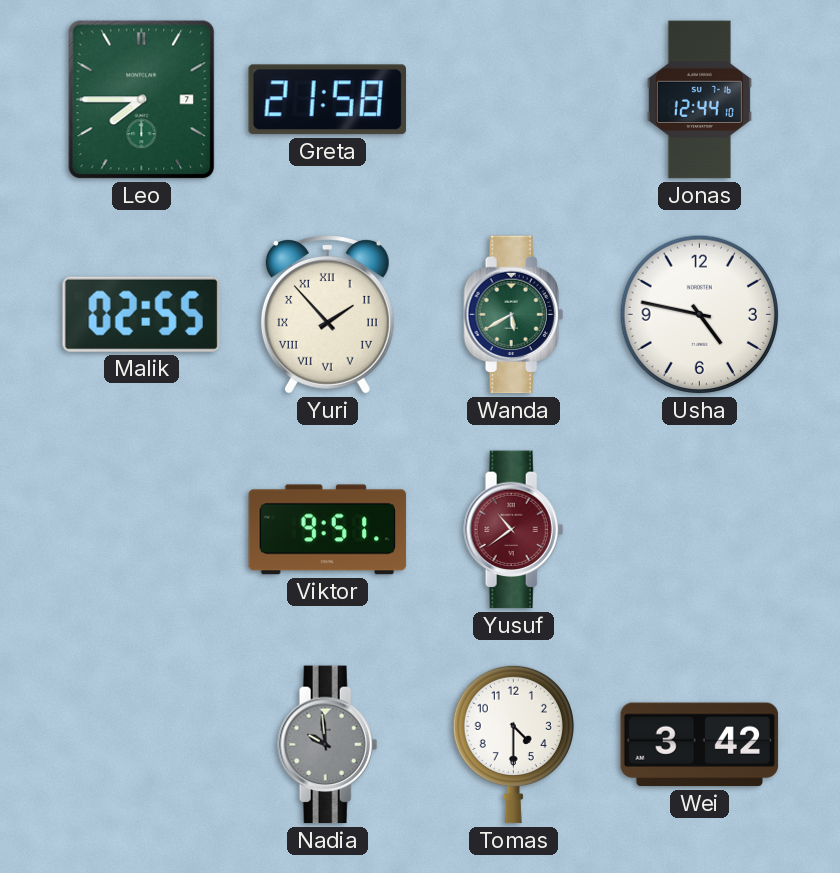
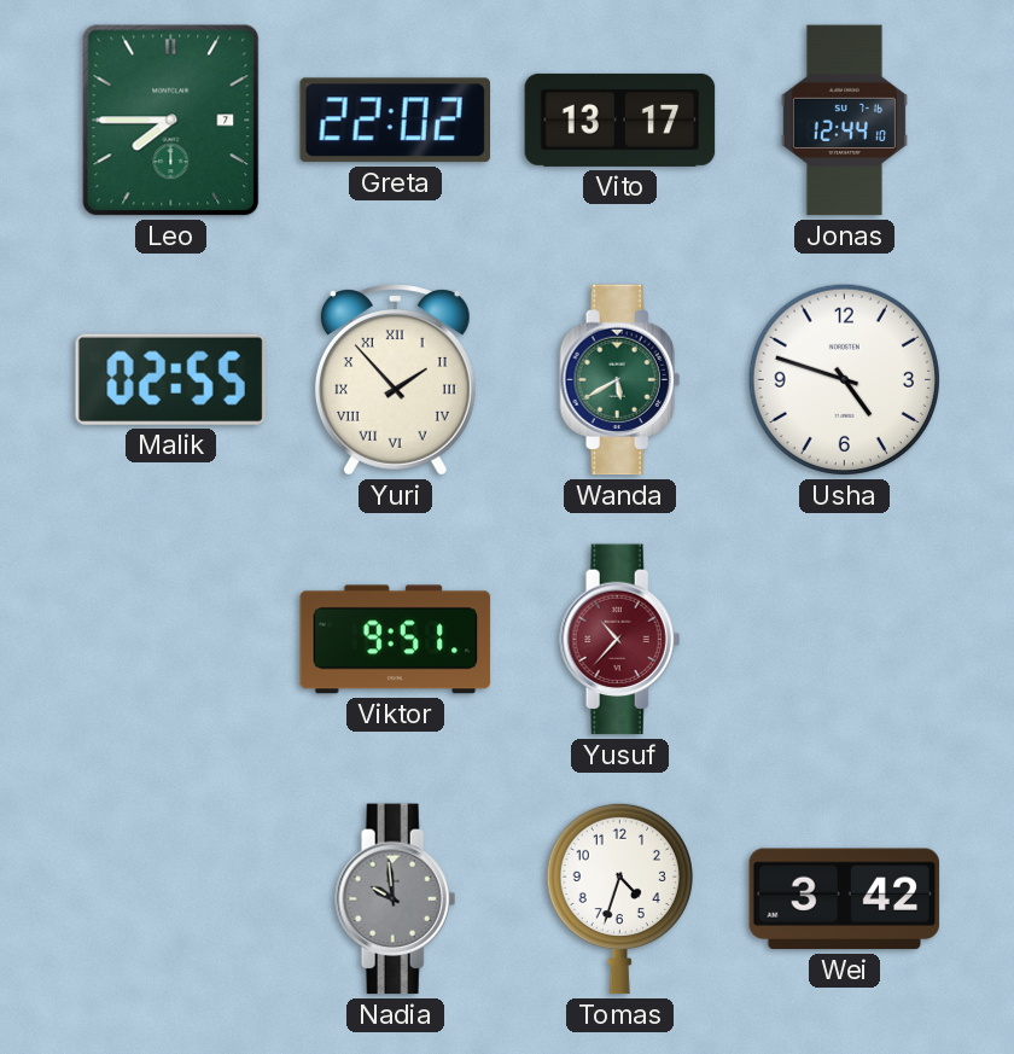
Greta: 21:58 -> 22:02 (395, 121)
Vito: none -> 13:17 (620, 120)
Usha: 4:47 -> 4:48 (844, 379)
Yusuf: 10:39 -> 10:37 (620, 640)
Tomas: 4:30 -> 4:33 (619, 898)
